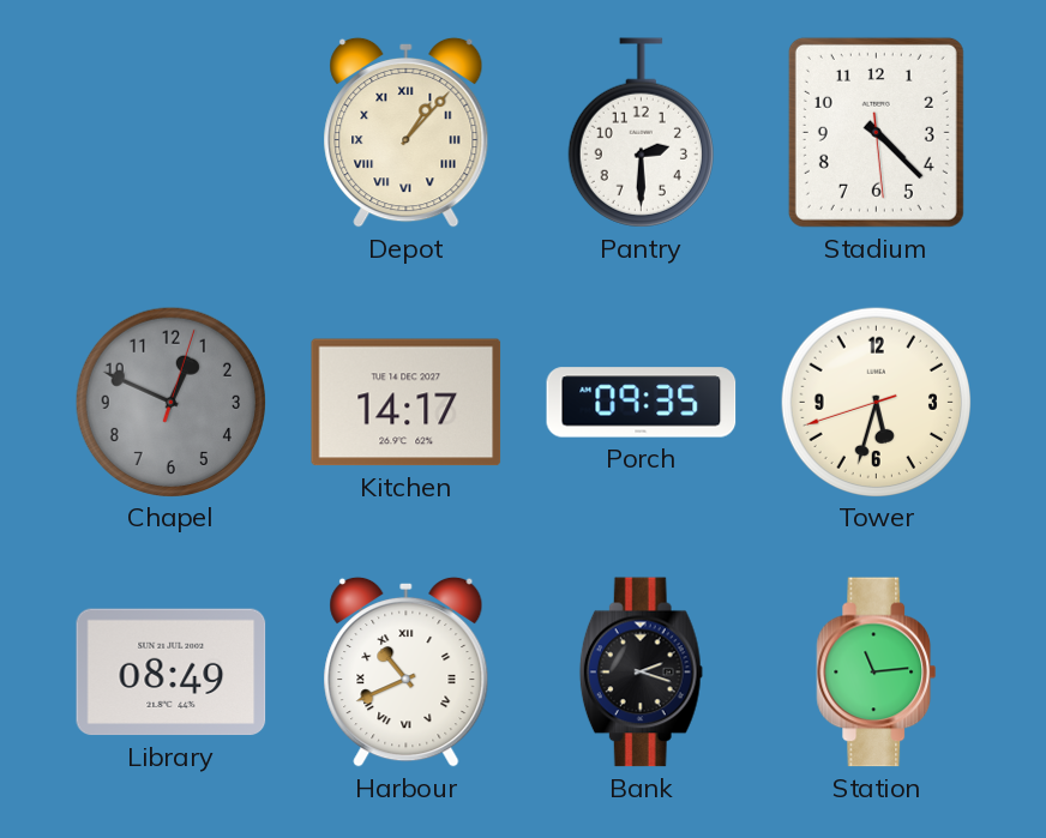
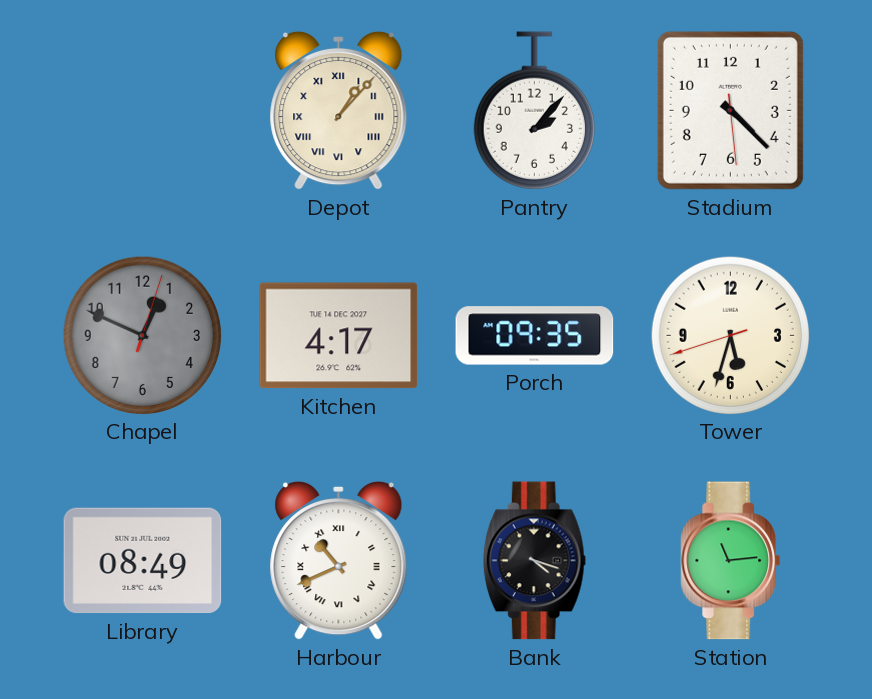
Pantry: 2:30 -> 2:07 (534, 111)
Kitchen: 14:17 -> 4:17 (339, 336)
Bank: 2:18 -> 4:18 (534, 561)
